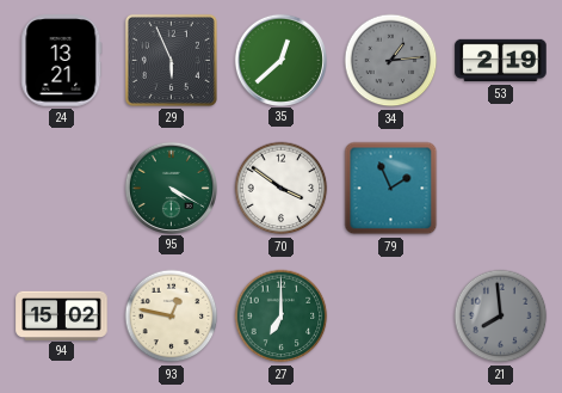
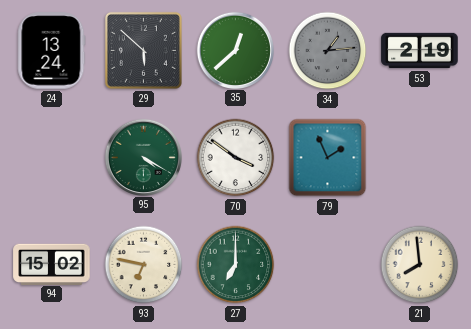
24: 13:21 -> 13:24 (52, 51)
29: 5:56 -> 5:52 (143, 50)
93: 12:47 -> 6:47 (144, 265)
21 dial: grey -> cream (420, 265)
